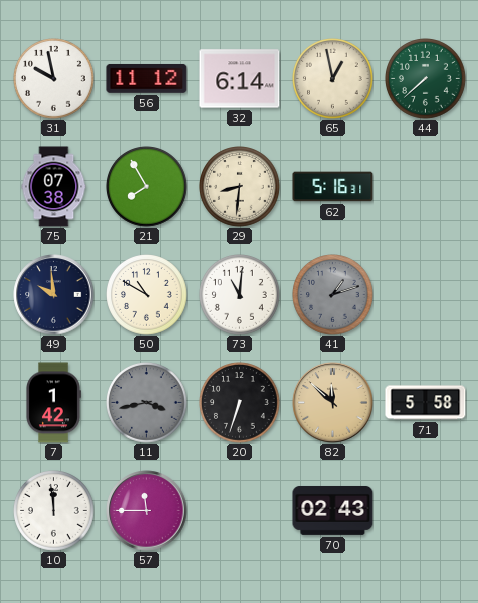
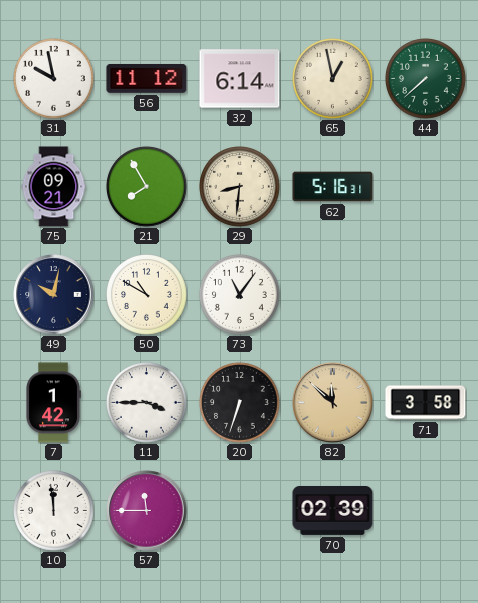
75: 07:38 -> 09:21 (54, 187)
49: 9:59 -> 10:02 (54, 295)
73: 11:01 -> 11:06 (240, 295)
41: 1:12 -> none (333, 295)
11: 3:43 -> 3:45 (147, 403)
11 dial: grey -> white (147, 403)
71: 5:58 -> 3:58 (426, 403)
70: 02:43 -> 02:39 (333, 510)
